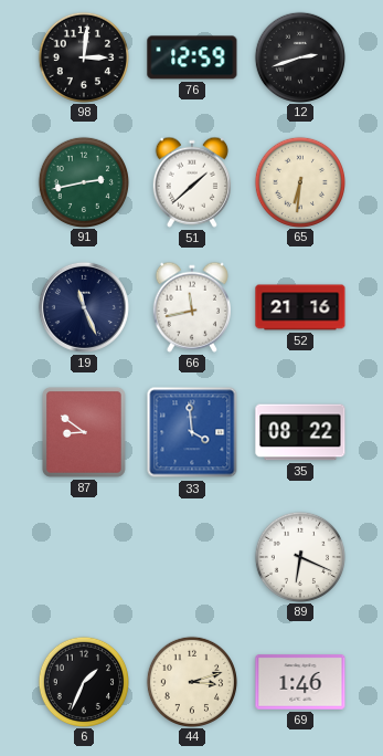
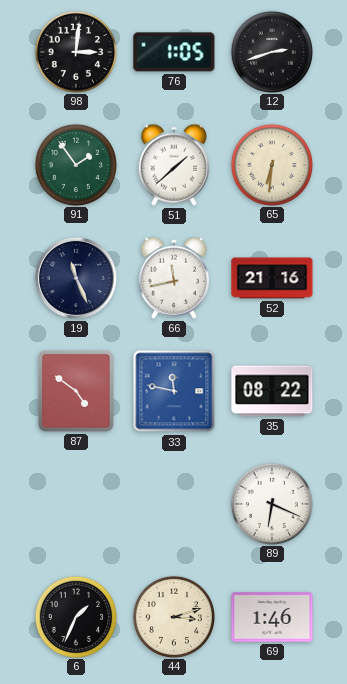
76: 12:59 -> 1:05 (174, 52)
91: 2:43 -> 1:54 (75, 164)
87: 8:51 -> 4:51 (76, 391)
33: 3:59 -> 11:47 (174, 391)
